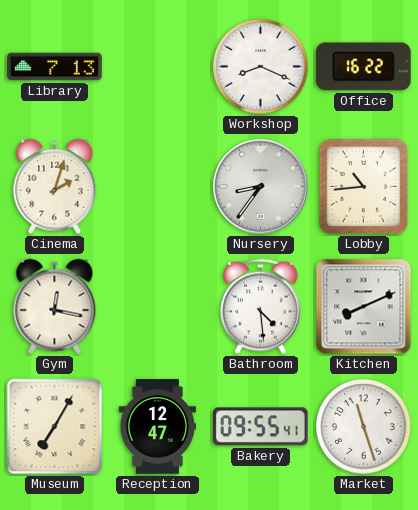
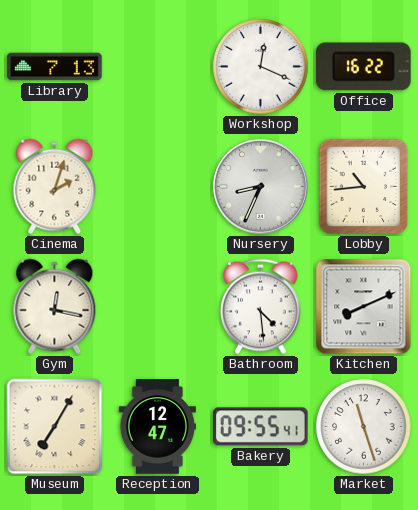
Workshop: 8:19 -> 12:19 (261, 67)
Nursery: 8:36 -> 8:34 (261, 187)
